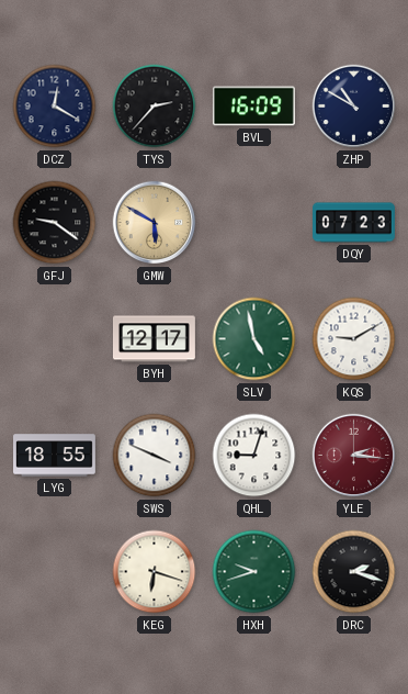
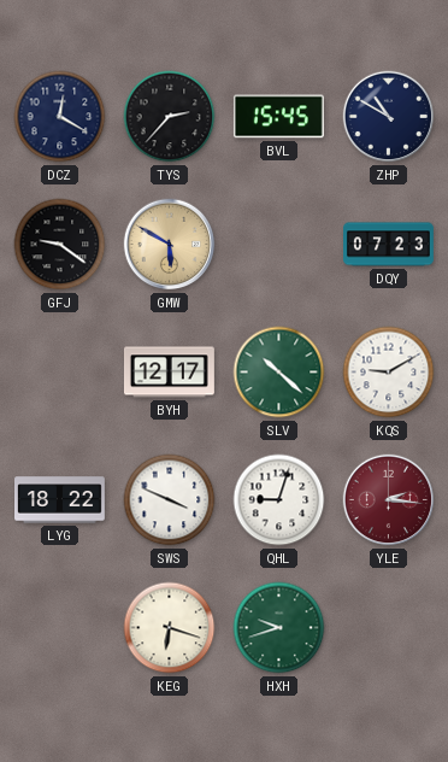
BVL: 16:09 -> 15:45 (278, 117)
SLV: 4:58 -> 10:22 (279, 373)
LYG: 18:55 -> 18:22 (60, 500)
DRC: 2:18 -> none (354, 572)
